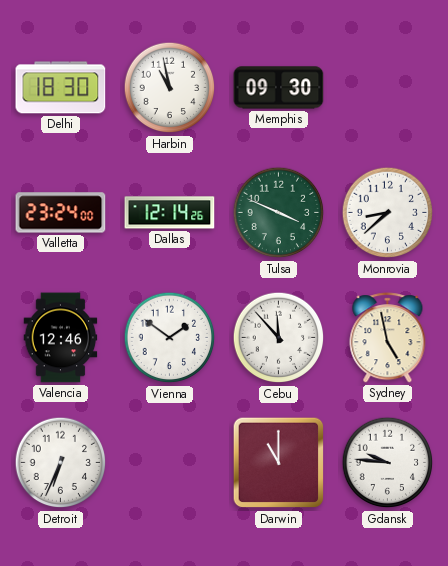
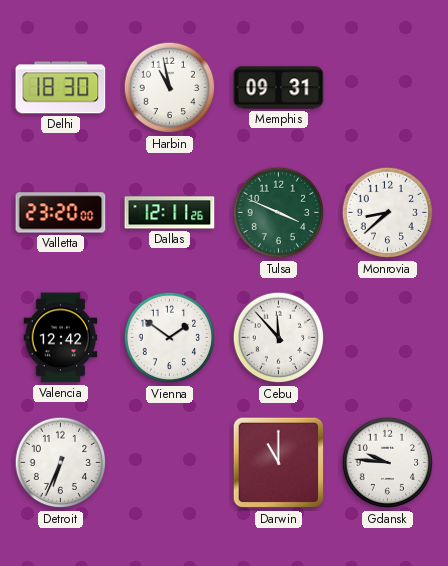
Memphis: 09:30 -> 09:31 (279, 88)
Valletta: 23:24 -> 23:20 (61, 213)
Dallas: 12:14 -> 12:11 (170, 213)
Valencia: 12:46 -> 12:42 (61, 338)
Sydney: 4:58 -> none (388, 338)
